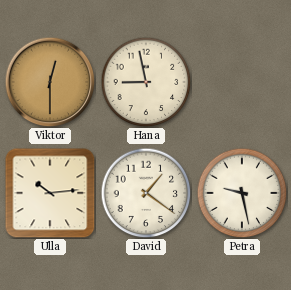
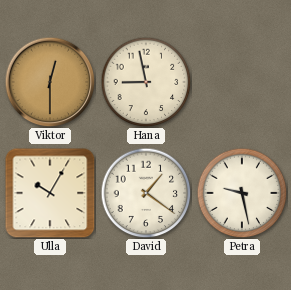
Ulla: 10:14 -> 10:05 (50, 193)
